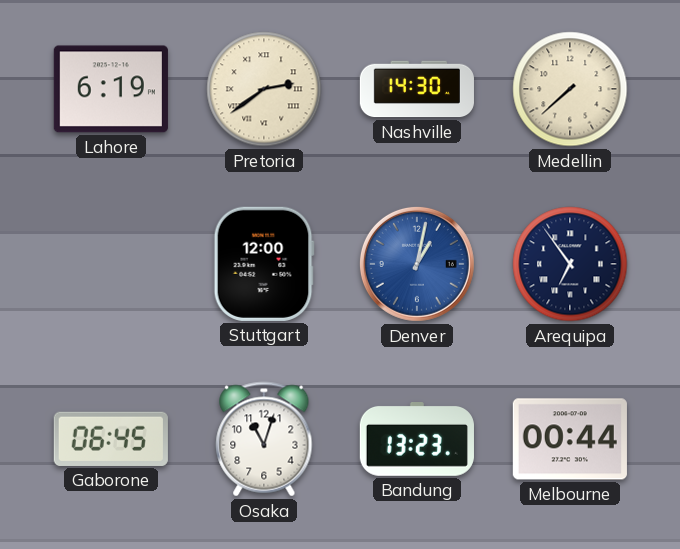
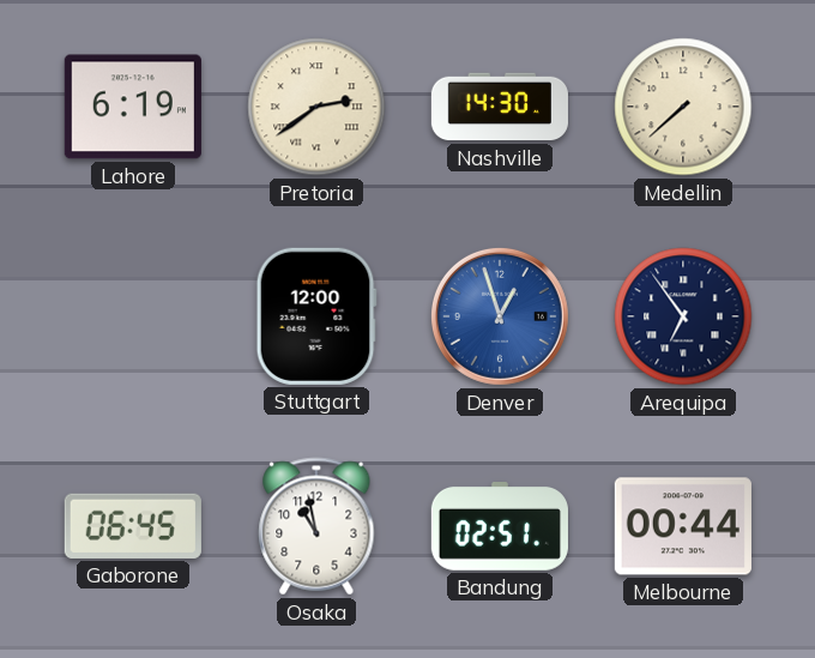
Denver: 1:02 -> 12:57 (500, 316)
Osaka: 11:03 -> 10:58 (316, 526)
Bandung: 13:23 -> 02:51 (500, 527)
